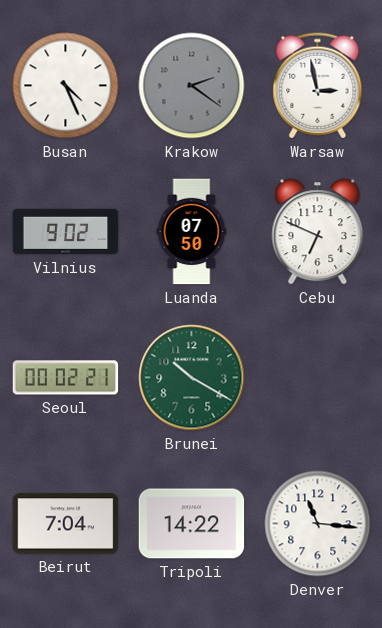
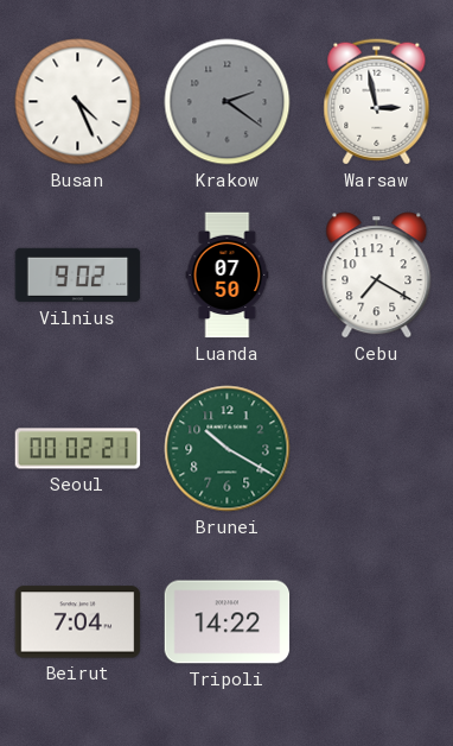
Cebu: 6:49 -> 7:20 (377, 276)
Denver: 11:16 -> none (318, 524)
